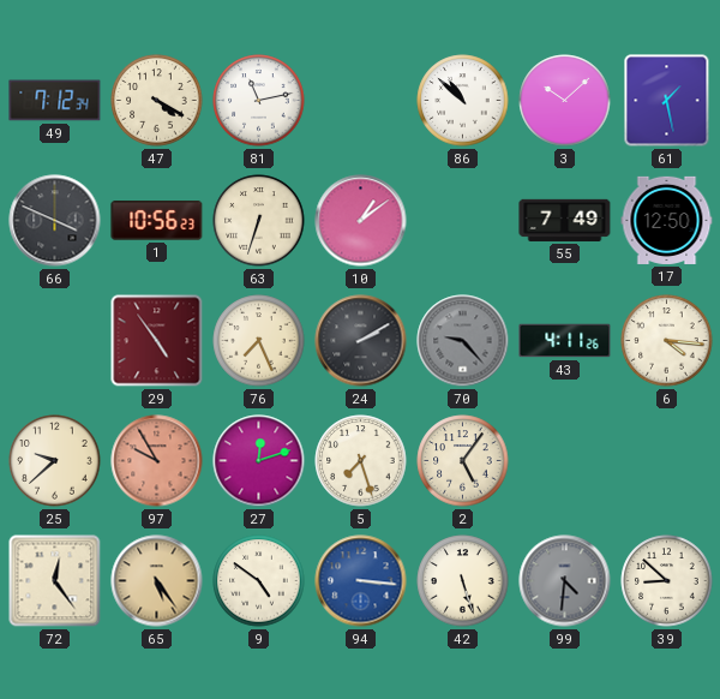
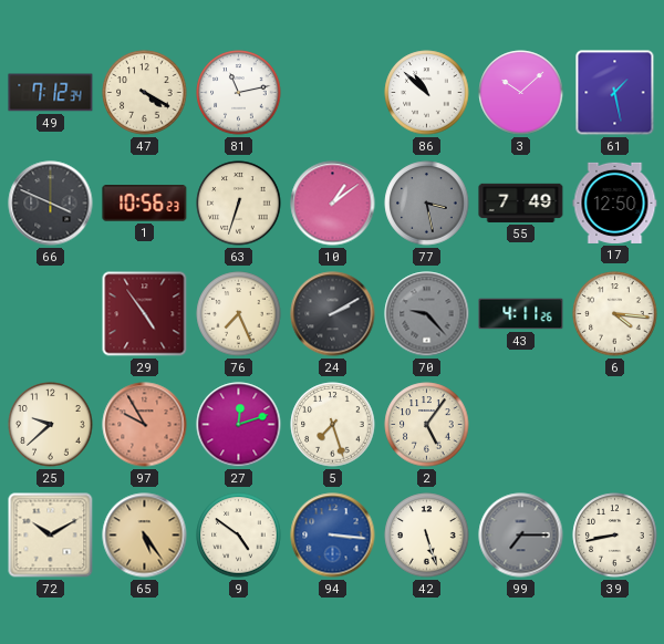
77: none -> 3:28 (427, 204)
72: 12:24 -> 10:10 (51, 536)
99: 4:31 -> 7:15 (521, 536)
39: 8:52 -> 8:43 (615, 536)
